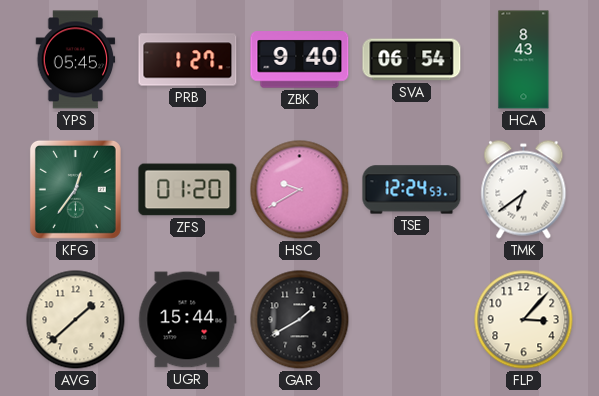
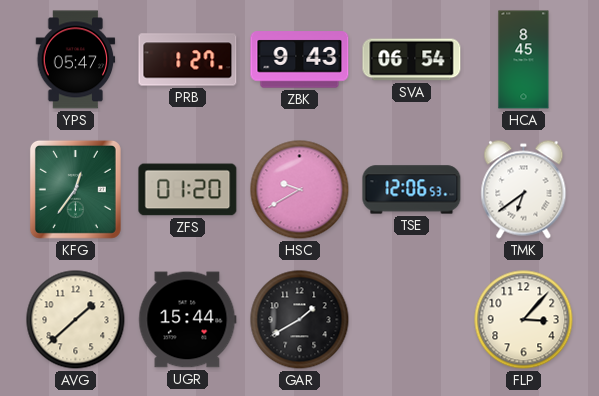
YPS: 05:45 -> 05:47 (76, 60)
ZBK: 9:40 -> 9:43 (300, 60)
HCA: 8:43 -> 8:45 (524, 60)
TSE: 12:24 -> 12:06 (412, 190)
